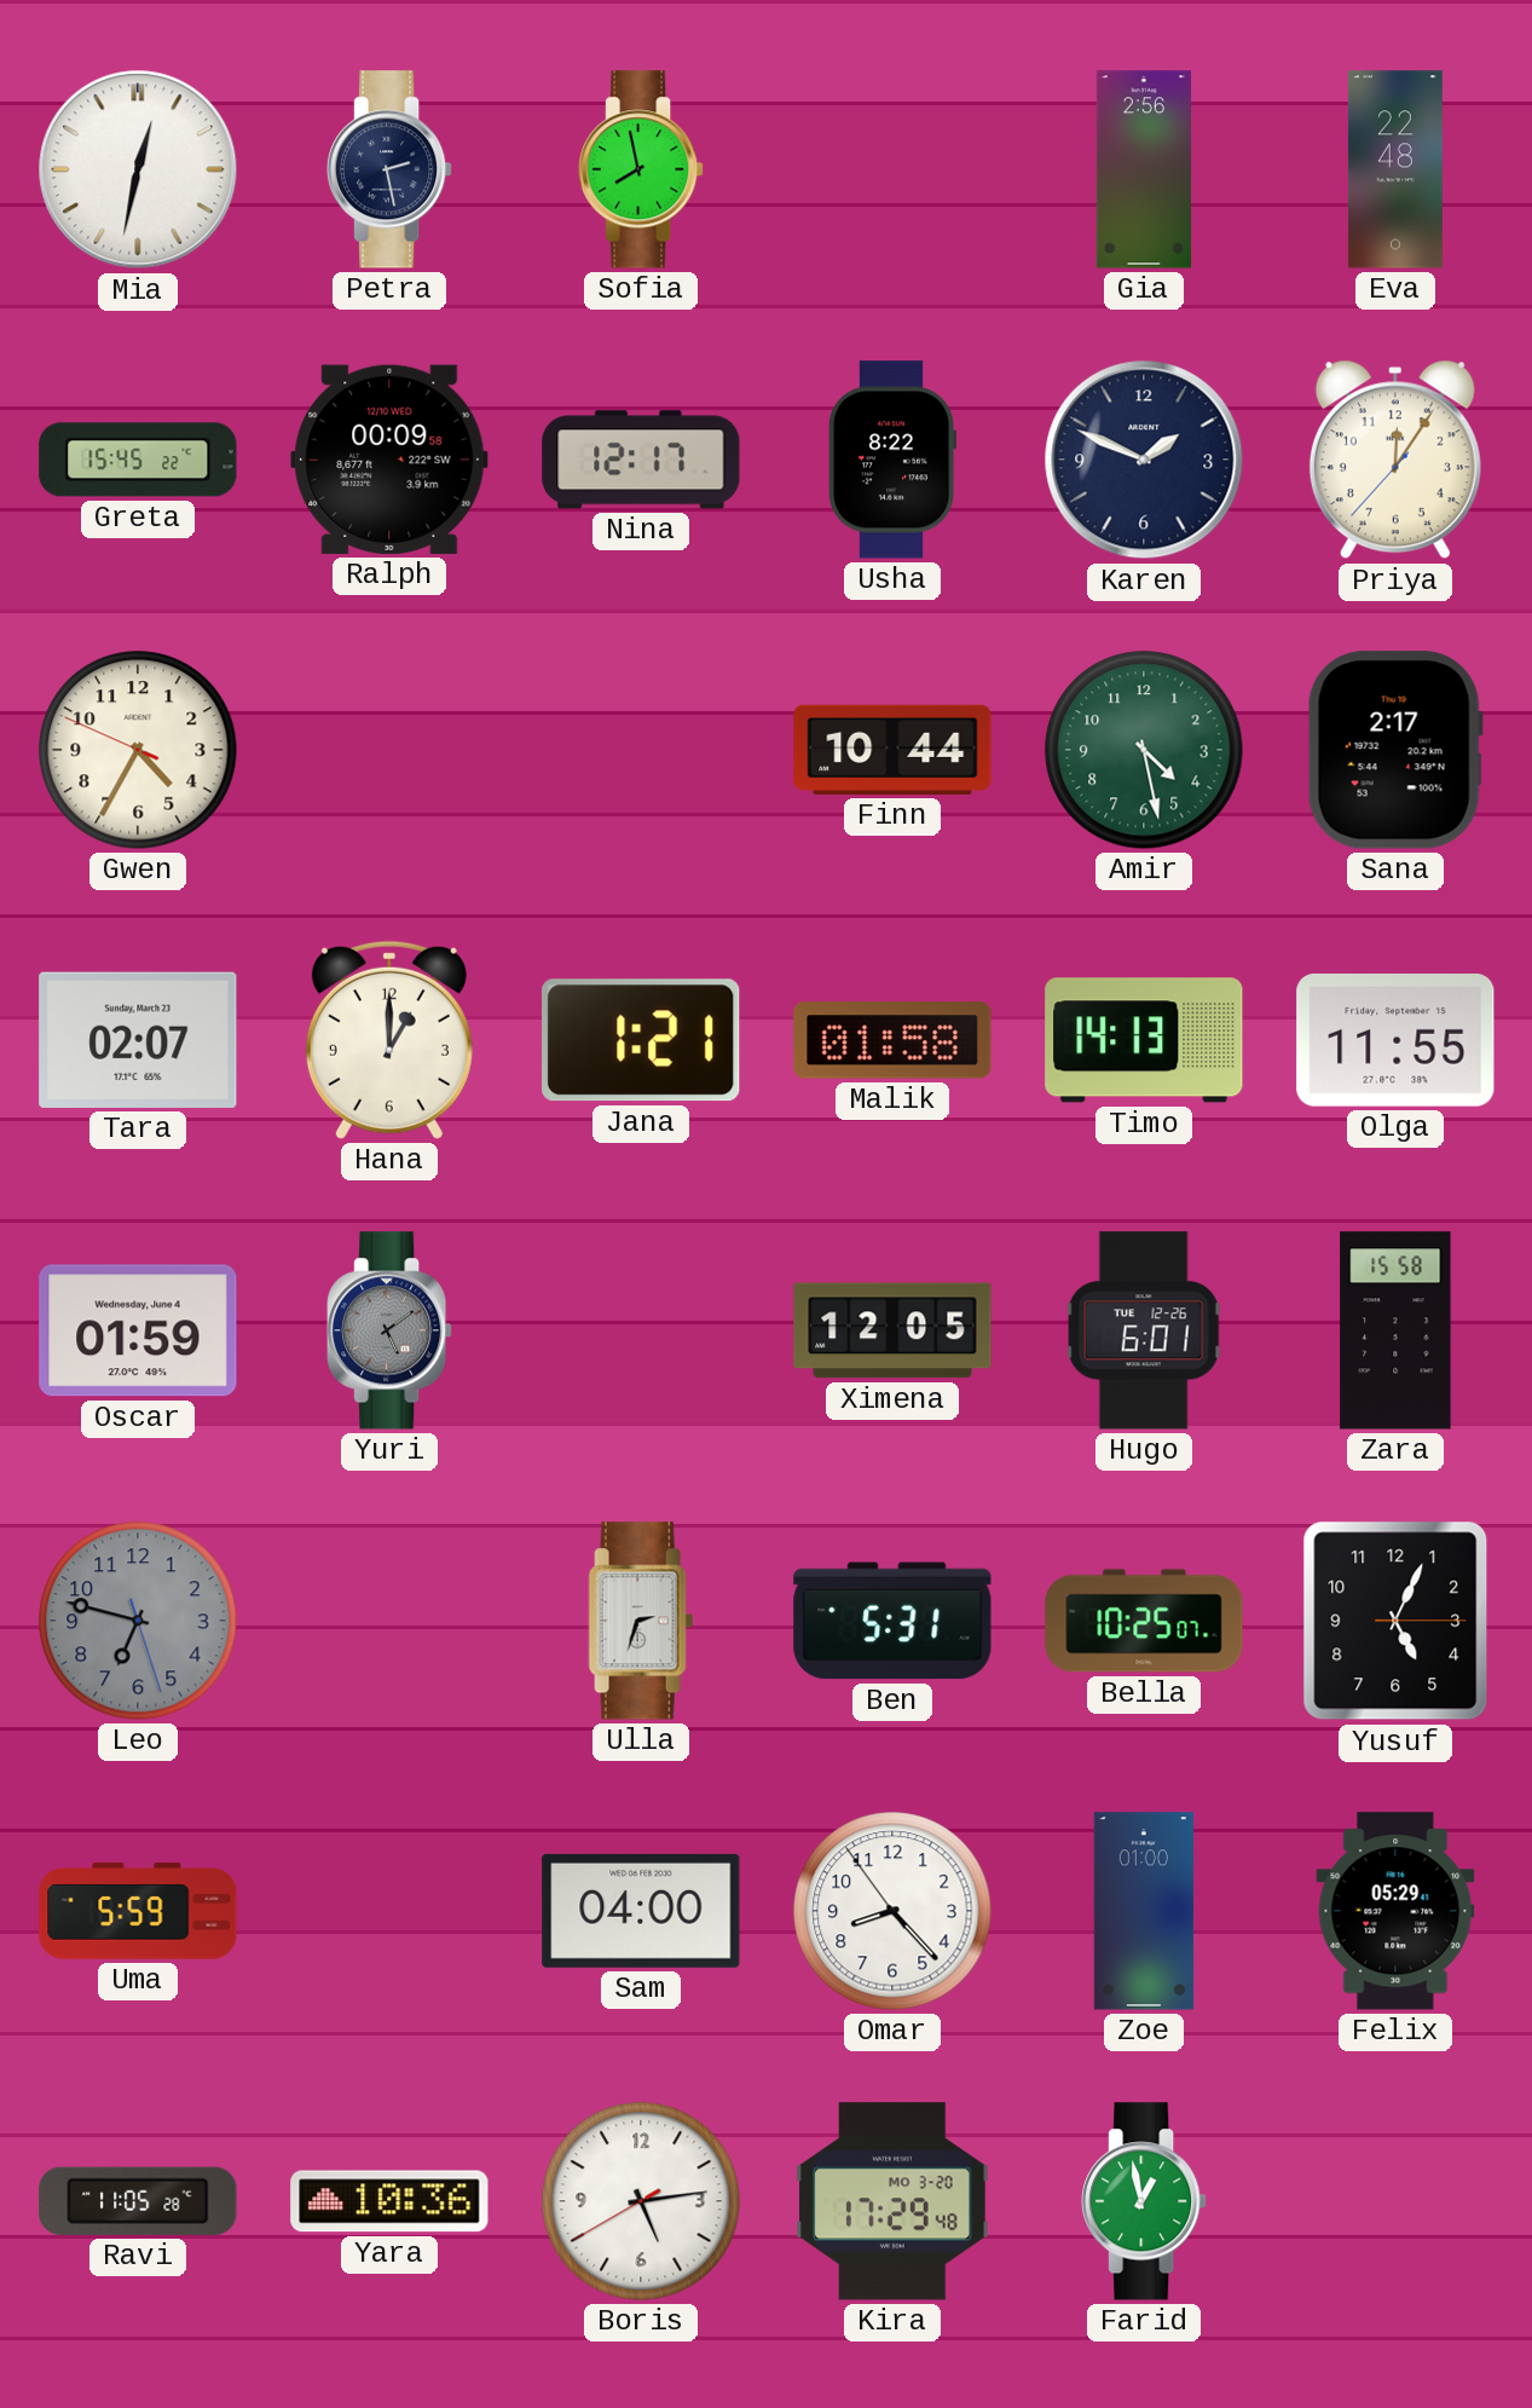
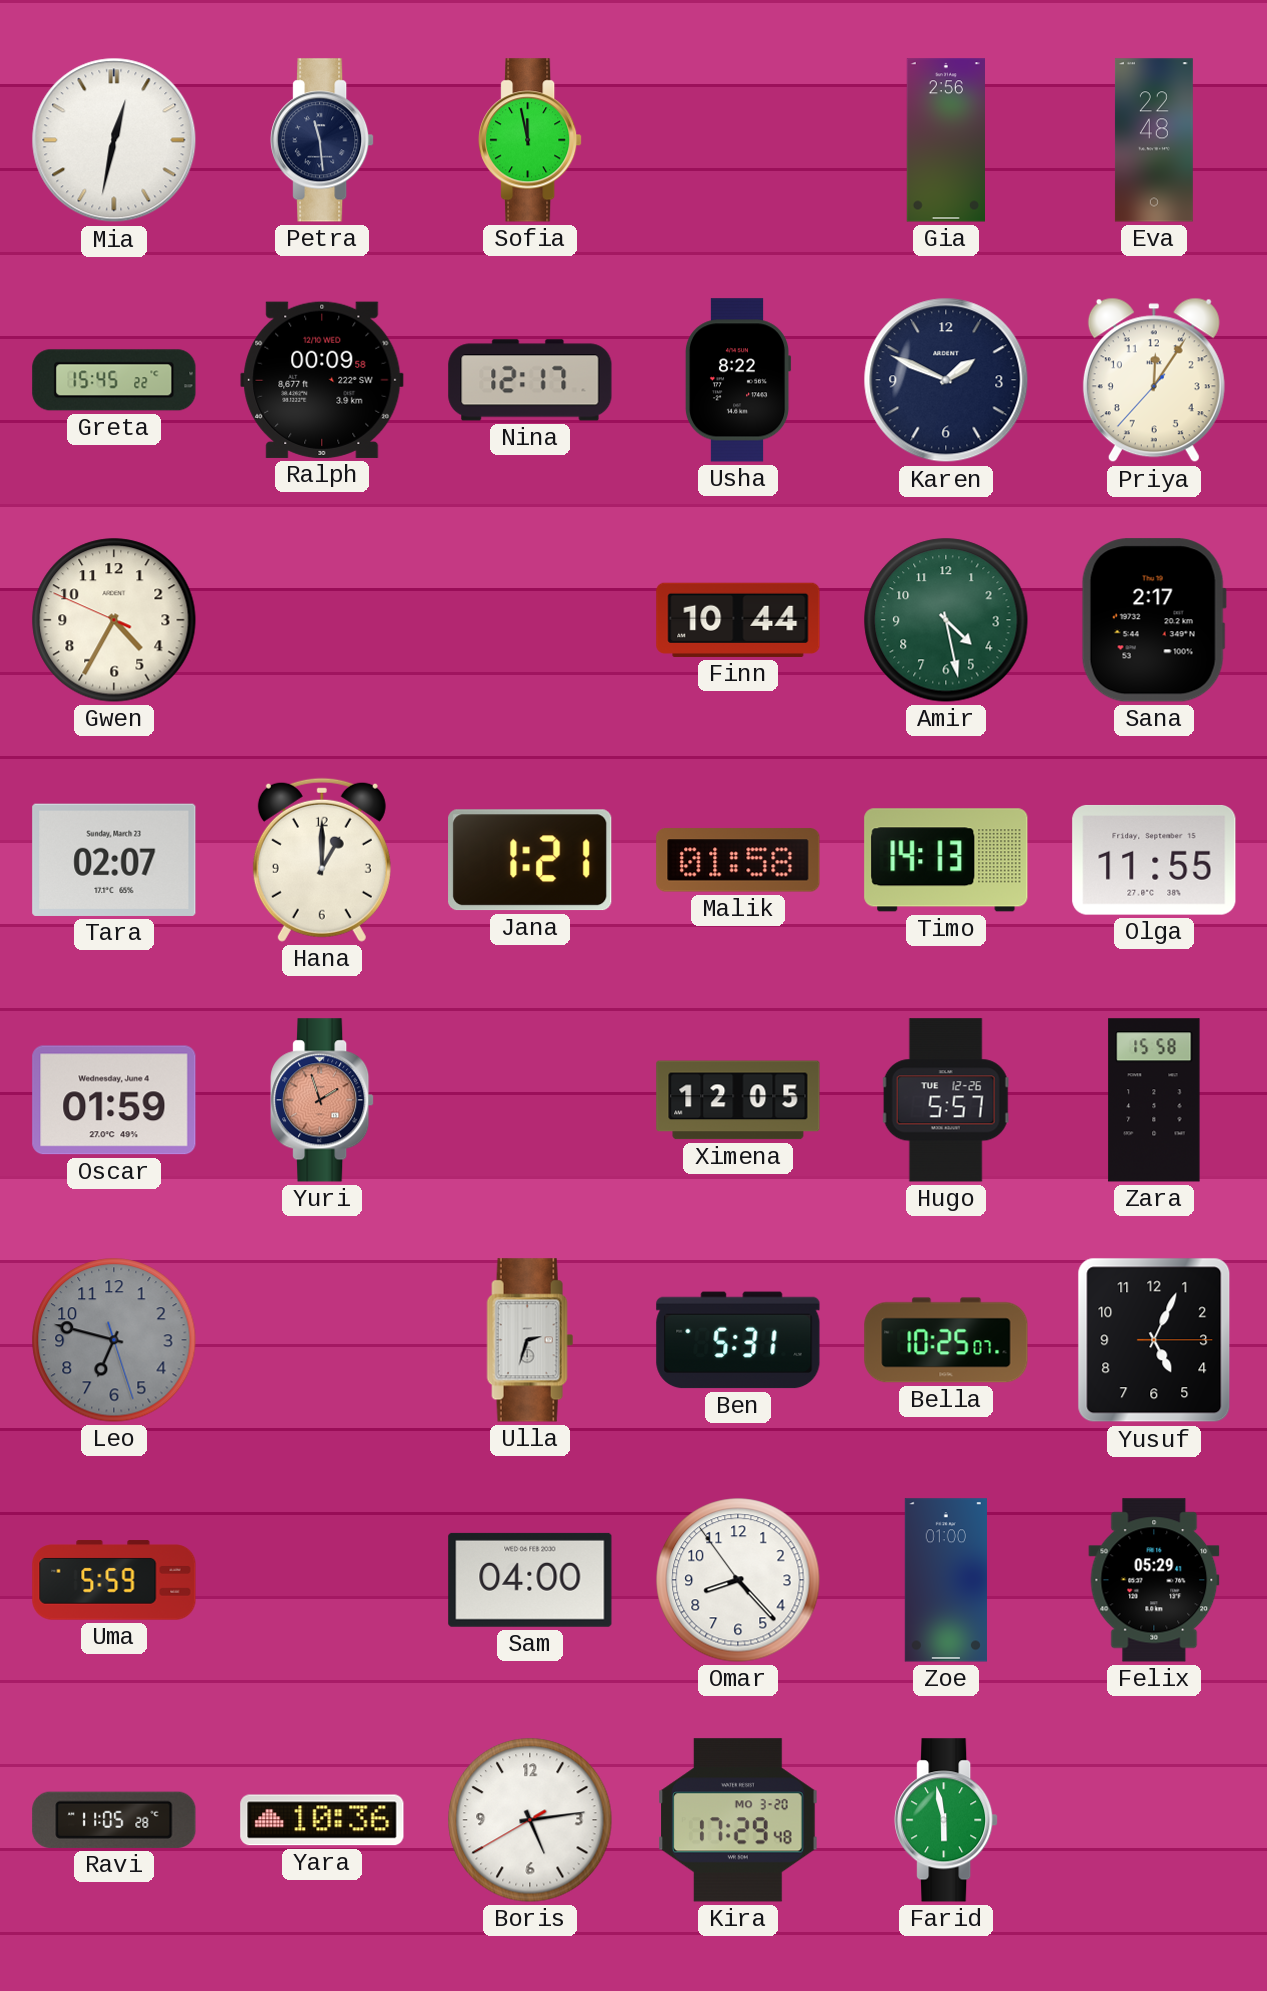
Petra: 2:28 -> 11:29 (322, 140)
Sofia: 7:58 -> 11:58 (530, 140)
Yuri: 5:09 -> 1:57 (322, 1100)
Yuri dial: grey -> salmon (322, 1100)
Hugo: 6:01 -> 5:57 (946, 1100)
Farid: 12:58 -> 5:58 (946, 1820)
